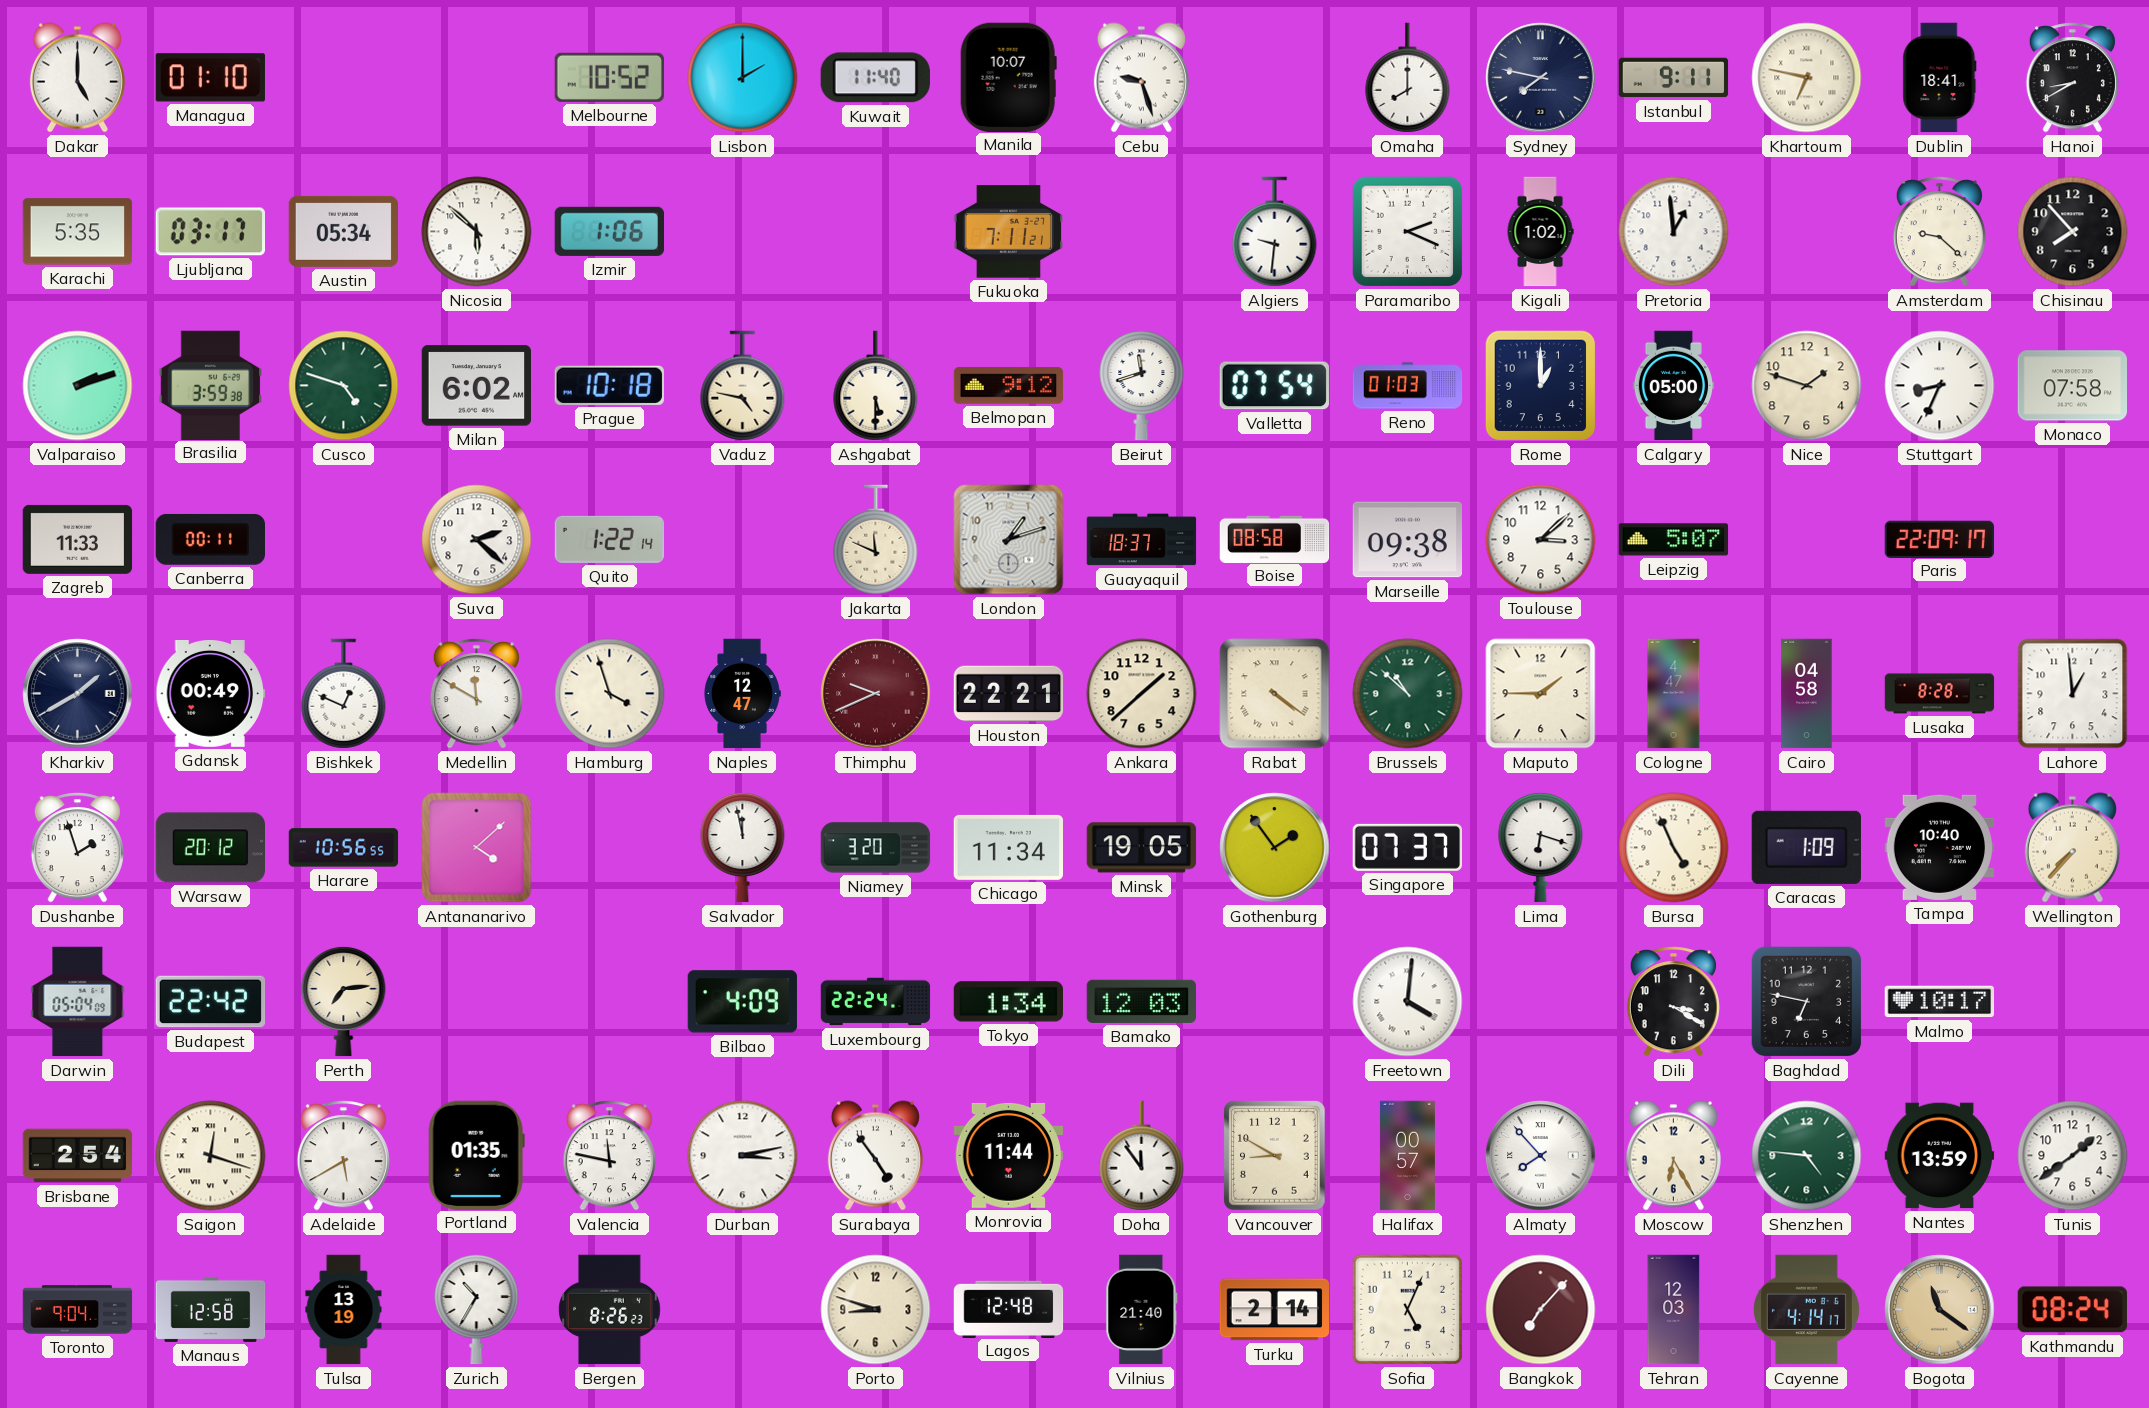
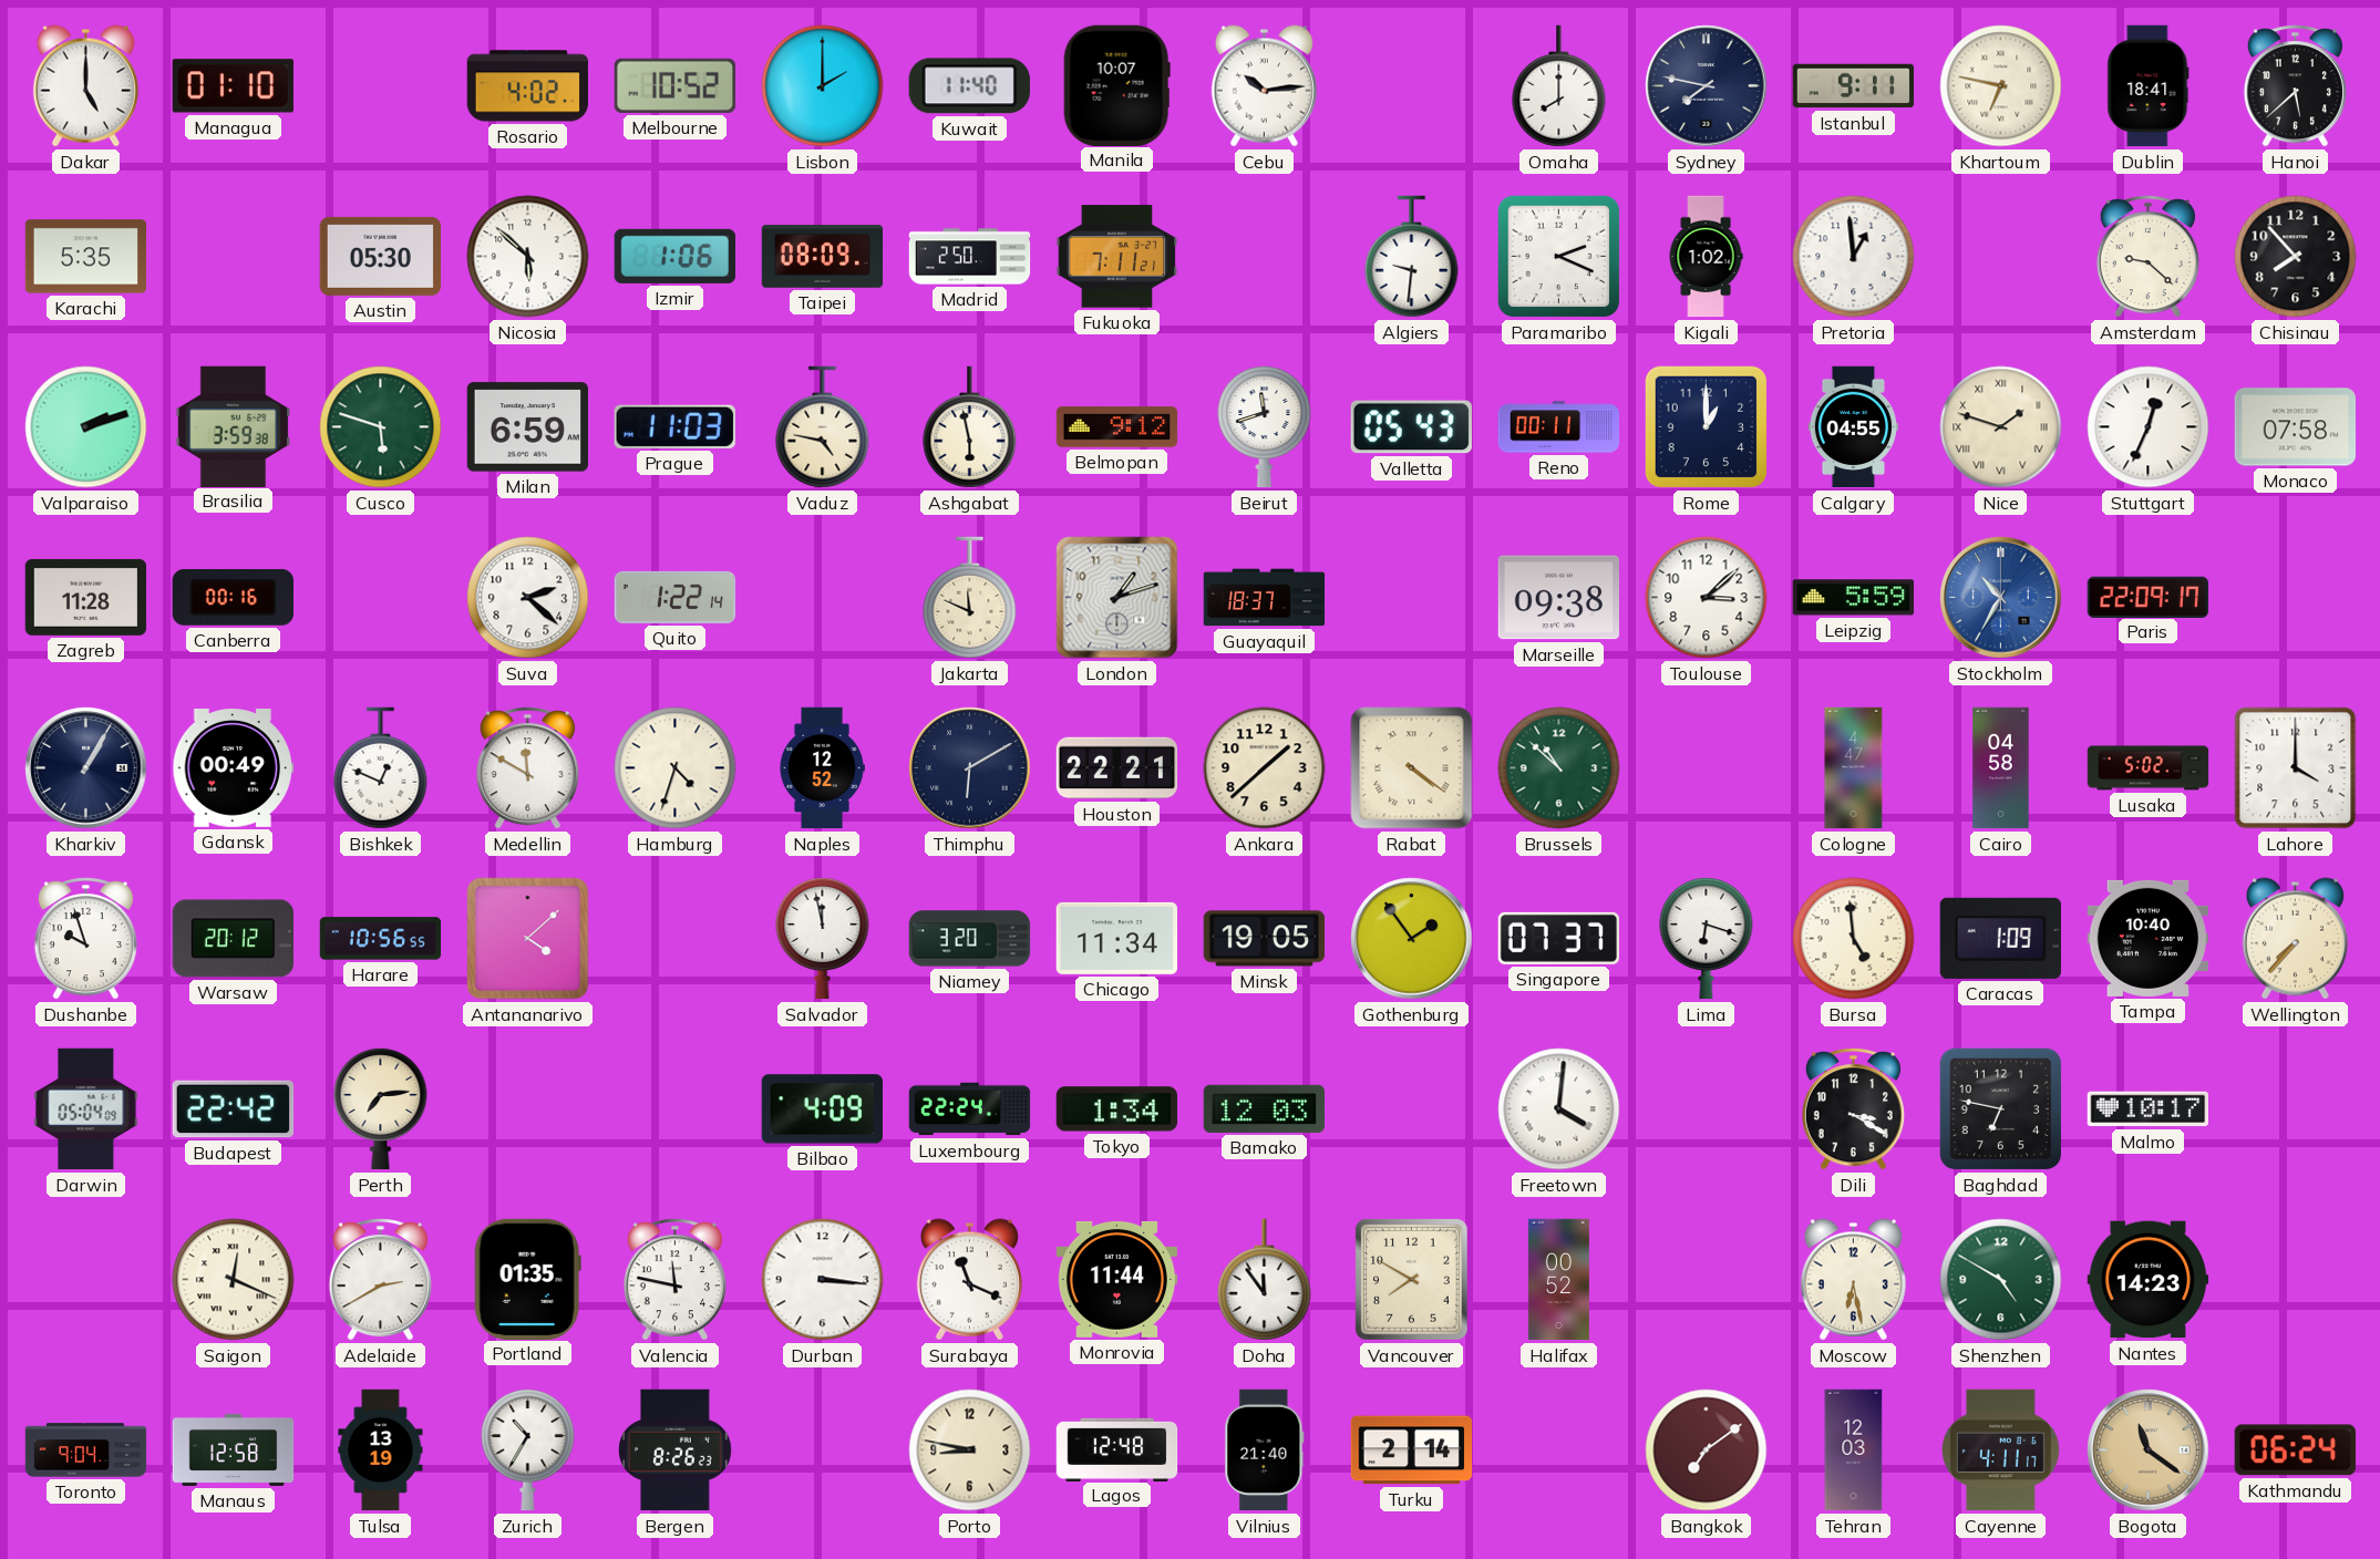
Rosario: none -> 4:02 (527, 86)
Cebu: 9:27 -> 10:14 (1264, 86)
Hanoi: 8:40 -> 5:38 (2295, 86)
Ljubljana: 03:17 -> none (210, 232)
Austin: 05:34 -> 05:30 (381, 256)
Taipei: none -> 08:09 (823, 257)
Madrid: none -> 2:50 (970, 257)
Cusco: 4:48 -> 5:48 (381, 427)
Milan: 6:02 -> 6:59 (528, 427)
Prague: 10:18 -> 11:03 (674, 426)
Ashgabat: 5:30 -> 5:58 (970, 427)
Valletta: 07:54 -> 05:43 (1411, 427)
Reno: 01:03 -> 00:11 (1559, 427)
Calgary: 05:00 -> 04:55 (1853, 427)
Nice numerals: Arabic -> Roman (2001, 427)
Stuttgart: 8:34 -> 12:34 (2149, 427)
Zagreb: 11:33 -> 11:28 (86, 597)
Canberra: 00:11 -> 00:16 (233, 598)
Boise: 08:58 -> none (1275, 539)
Leipzig: 5:07 -> 5:59 (1854, 598)
Stockholm: none -> 10:35 (2001, 598)
Kharkiv: 1:40 -> 1:05 (86, 768)
Hamburg: 3:57 -> 4:33 (676, 768)
Naples: 12:47 -> 12:52 (822, 768)
Thimphu: 9:41 -> 6:10 (970, 768)
Thimphu dial: burgundy -> navy (970, 768)
Maputo: 1:45 -> none (1541, 694)
Lusaka: 8:28 -> 5:02 (2149, 768)
Lahore: 12:59 -> 4:00 (2296, 768)
Dushanbe: 1:57 -> 9:57 (85, 939)
Bursa: 4:56 -> 4:59 (1854, 939)
Brisbane: 2:54 -> none (78, 1156)
Saigon: 12:18 -> 12:19 (234, 1280)
Adelaide: 5:40 -> 2:40 (380, 1280)
Durban: 3:13 -> 3:16 (823, 1280)
Surabaya: 4:54 -> 11:19 (969, 1280)
Vancouver: 8:50 -> 7:50 (1412, 1280)
Halifax: 00:57 -> 00:52 (1558, 1280)
Almaty: 7:53 -> none (1541, 1156)
Moscow: 6:25 -> 6:28 (1853, 1280)
Shenzhen: 4:46 -> 4:50 (2001, 1280)
Nantes: 13:59 -> 14:23 (2149, 1280)
Tunis: 1:39 -> none (2073, 1156)
Porto: 8:48 -> 8:47 (970, 1450)
Sofia: 5:04 -> none (1407, 1309)
Bangkok: 7:07 -> 7:09 (1707, 1450)
Cayenne: 4:14 -> 4:11 (2000, 1450)
Kathmandu: 08:24 -> 06:24 (2295, 1450)
